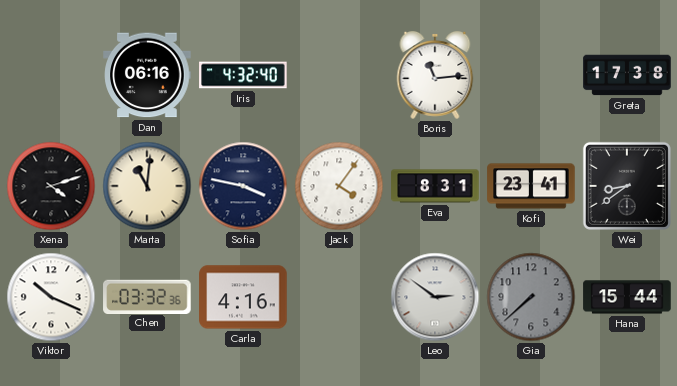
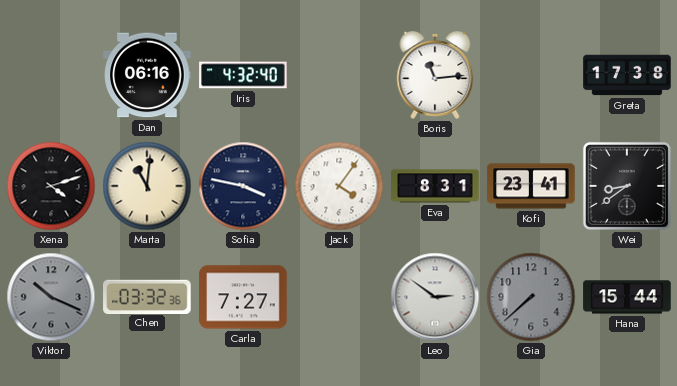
Viktor dial: white -> grey (51, 297)
Carla: 4:16 -> 7:27 (243, 297)
